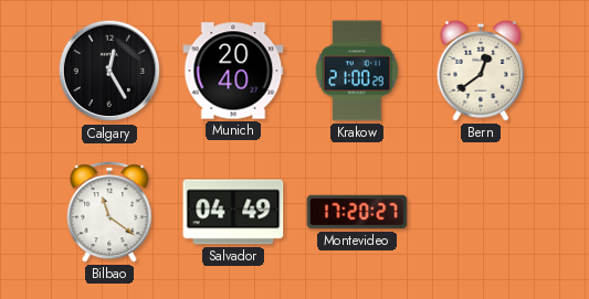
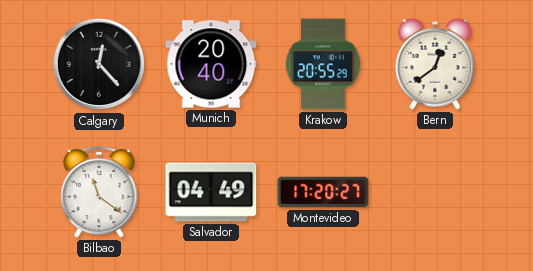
Calgary: 12:25 -> 12:23 (99, 64)
Krakow: 21:00 -> 20:55 (323, 64)
